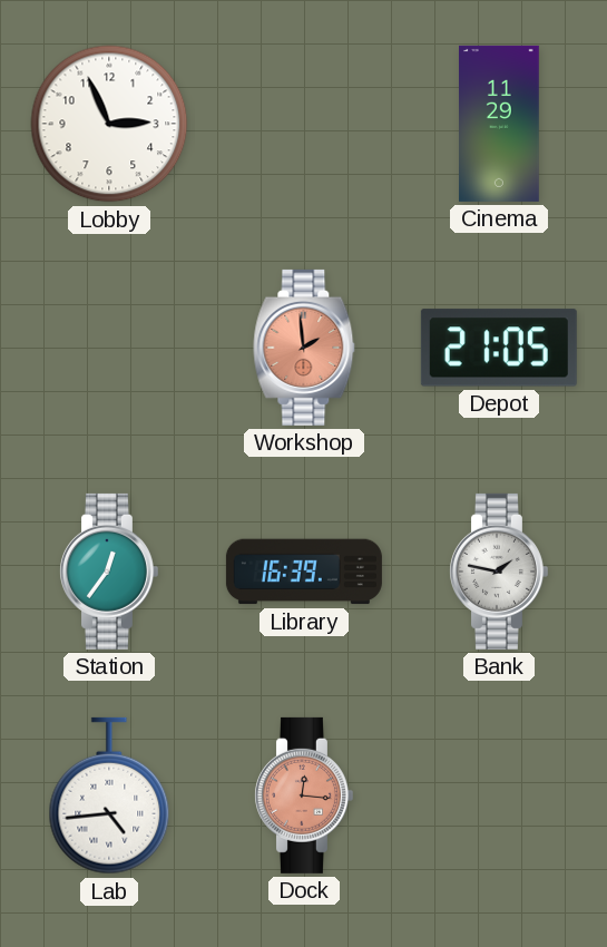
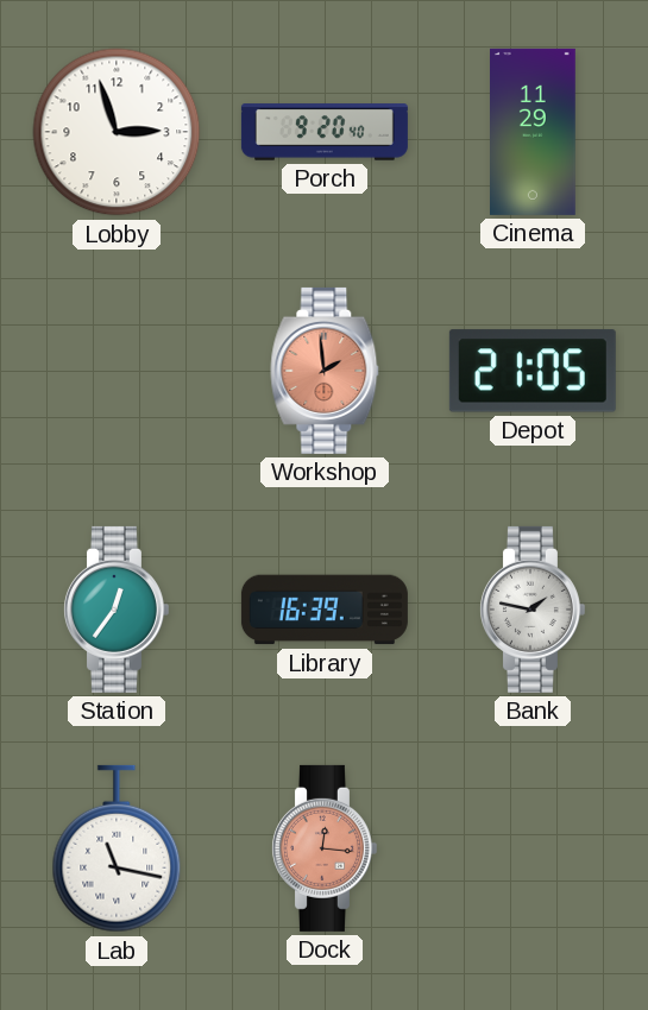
Lobby: 2:56 -> 2:57 (117, 132)
Porch: none -> 9:20 (325, 132)
Lab: 4:44 -> 11:17 (117, 848)
